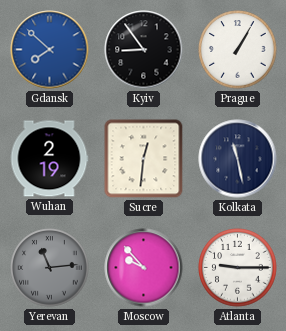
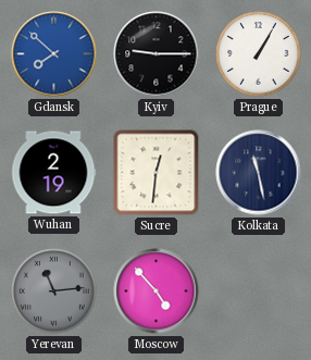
Kyiv: 8:54 -> 9:15 (157, 54)
Moscow: 9:53 -> 4:53 (157, 291)
Atlanta: 9:15 -> none (238, 268)
